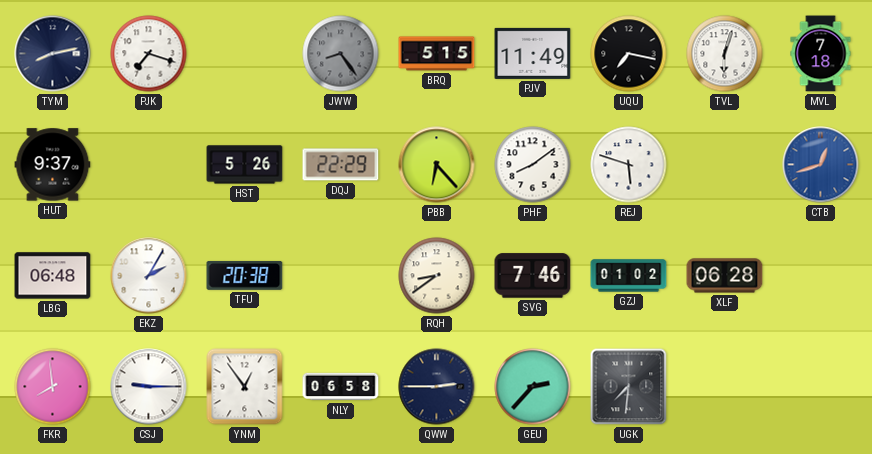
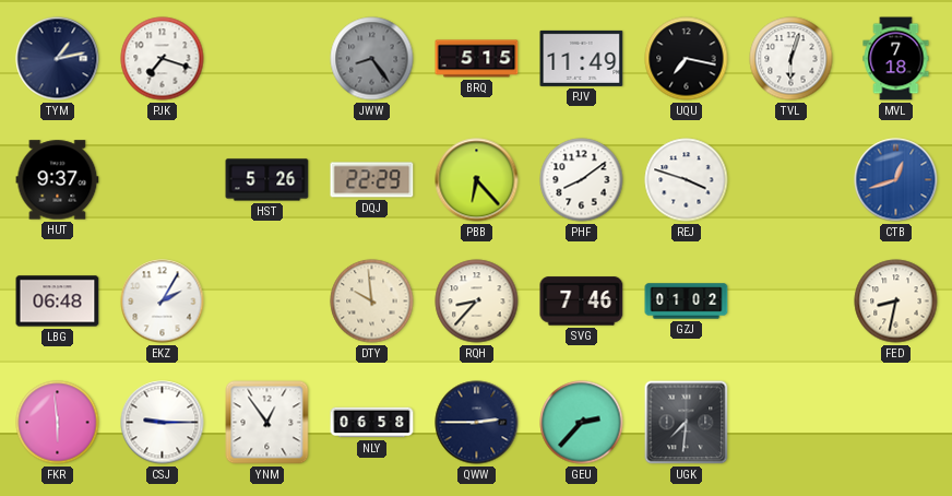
TYM: 8:13 -> 1:13 (58, 59)
REJ: 5:48 -> 3:48 (687, 180)
TFU: 20:38 -> none (245, 275)
DTY: none -> 9:59 (372, 302)
RQH: 8:39 -> 8:37 (477, 302)
XLF: 06:28 -> none (725, 276)
FED: none -> 8:32 (896, 302)
FKR: 7:59 -> 5:59 (58, 423)
